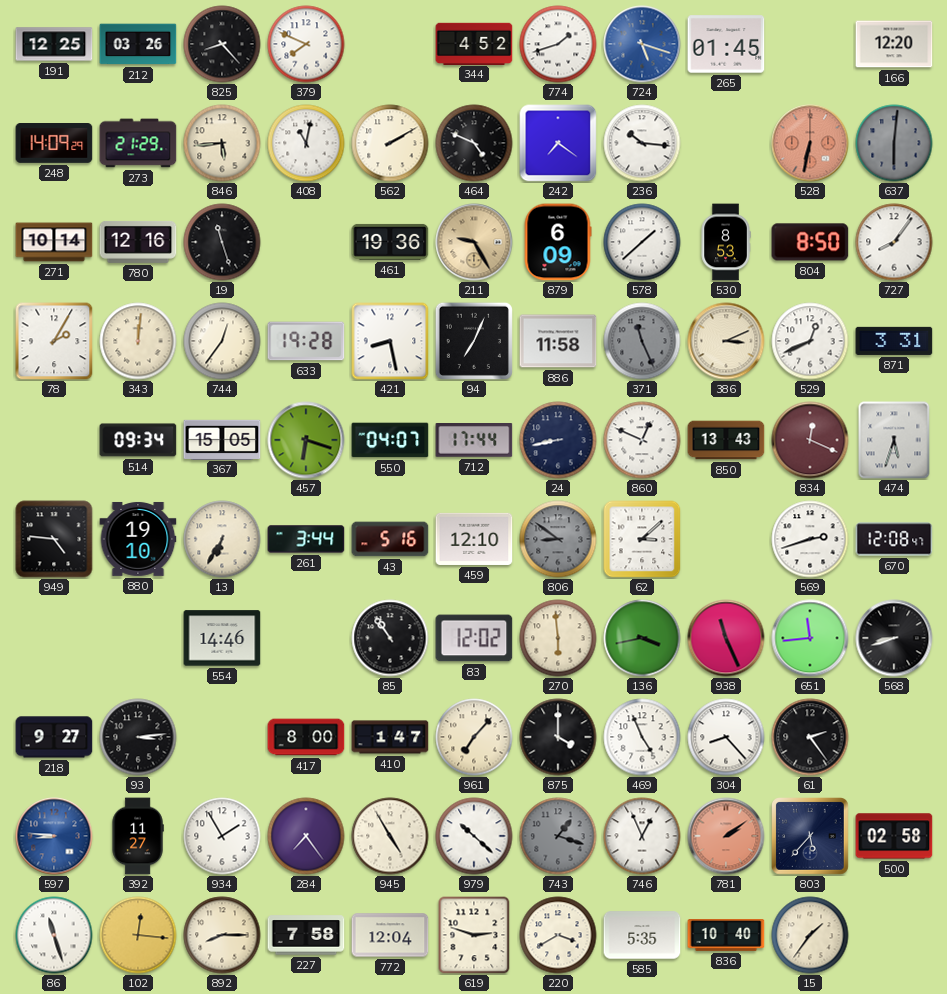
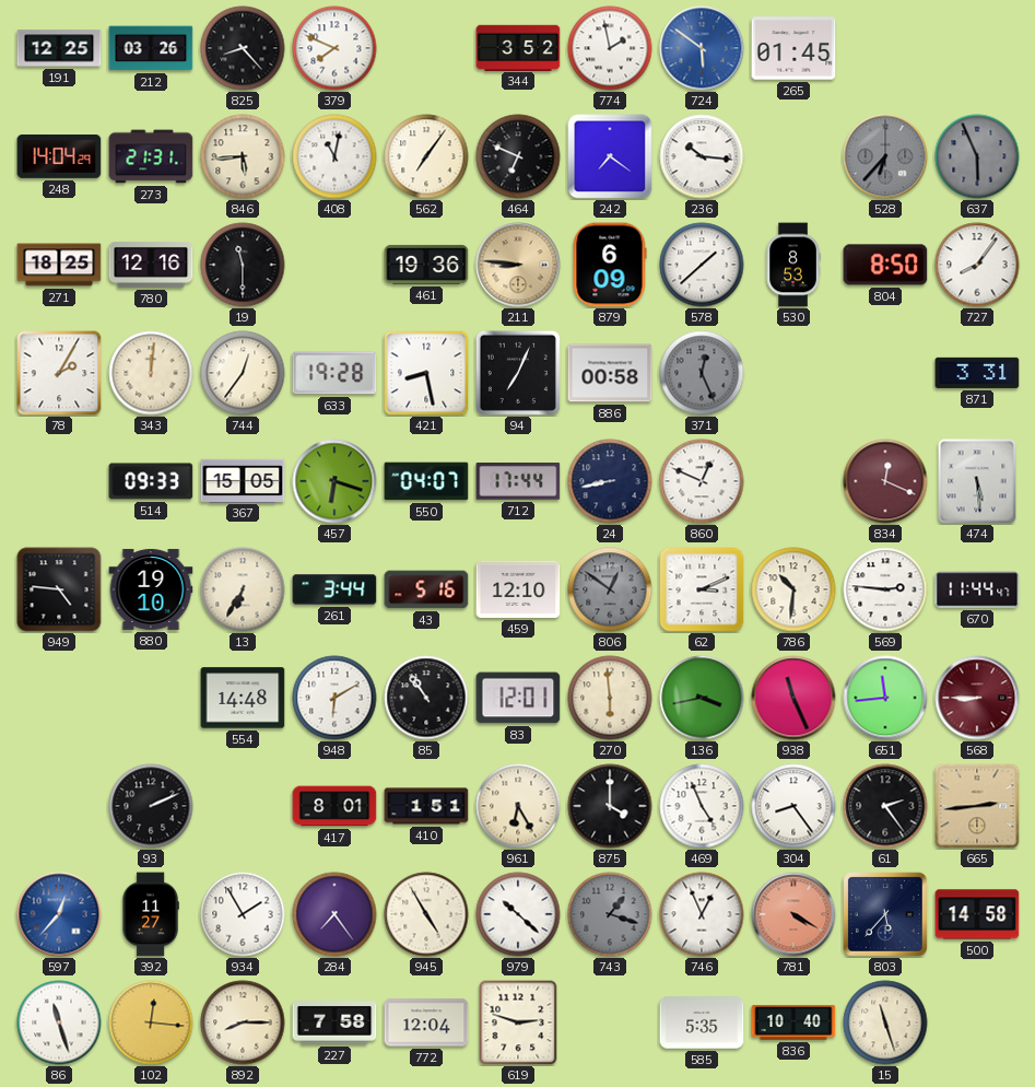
344: 4:52 -> 3:52 (518, 47)
774: 1:42 -> 1:58 (610, 48)
724: 5:18 -> 5:51 (702, 48)
166: 12:20 -> none (894, 44)
248: 14:09 -> 14:04 (59, 157)
273: 21:29 -> 21:31 (151, 156)
562: 2:10 -> 7:06 (426, 156)
464: 4:49 -> 6:49 (518, 156)
528: 6:32 -> 6:37 (885, 156)
528 dial: salmon -> grey (885, 156)
637: 6:01 -> 5:56 (977, 156)
271: 10:14 -> 18:25 (59, 265)
19: 11:27 -> 11:30 (243, 265)
211: 9:25 -> 8:46 (518, 265)
886: 11:58 -> 00:58 (610, 373)
371: 11:26 -> 12:26 (702, 373)
386: 3:11 -> none (726, 341)
529: 12:41 -> none (810, 341)
514: 09:34 -> 09:33 (151, 481)
850: 13:43 -> none (726, 440)
474: 5:33 -> 5:29 (977, 481)
806: 8:51 -> 12:51 (610, 589)
62: 3:08 -> 3:11 (702, 589)
786: none -> 10:31 (793, 589)
569: 2:42 -> 2:46 (885, 589)
670: 12:08 -> 11:44 (977, 589)
554: 14:46 -> 14:48 (243, 698)
948: none -> 6:10 (334, 698)
83: 12:02 -> 12:01 (518, 698)
568: 8:42 -> 8:45 (977, 698)
568 dial: black -> burgundy (977, 698)
218: 9:27 -> none (54, 737)
93: 3:14 -> 2:11 (151, 806)
417: 8:00 -> 8:01 (334, 806)
410: 1:47 -> 1:51 (426, 806)
961: 7:07 -> 6:25 (518, 806)
304: 8:23 -> 8:24 (793, 806)
665: none -> 2:44 (977, 806)
597: 8:46 -> 12:37 (59, 914)
781: 2:09 -> 4:20 (793, 914)
500: 02:58 -> 14:58 (977, 914)
220: 3:40 -> none (558, 935)
15: 1:36 -> 11:27 (885, 1022)
